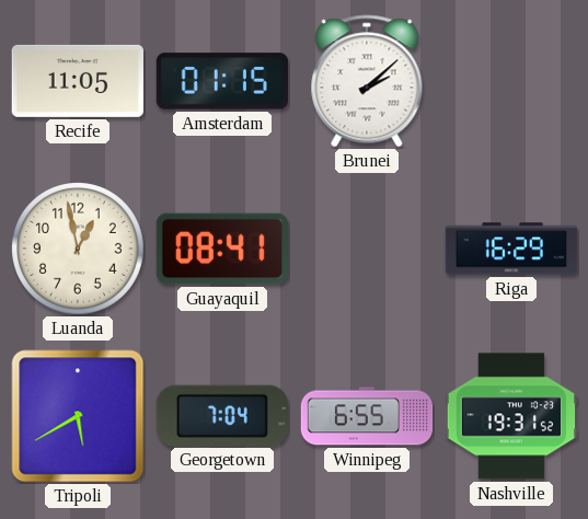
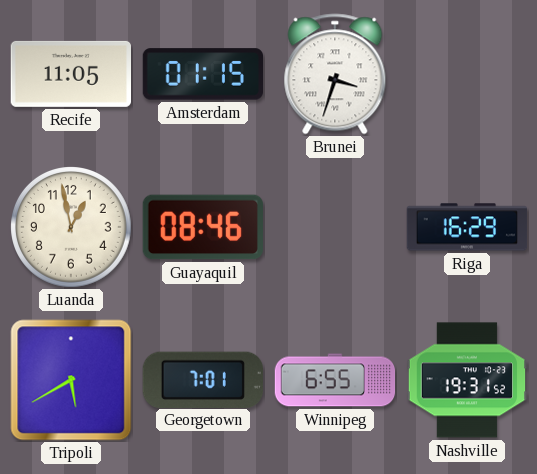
Brunei: 2:08 -> 3:33 (335, 74)
Guayaquil: 08:41 -> 08:46 (202, 227)
Georgetown: 7:04 -> 7:01 (203, 379)
